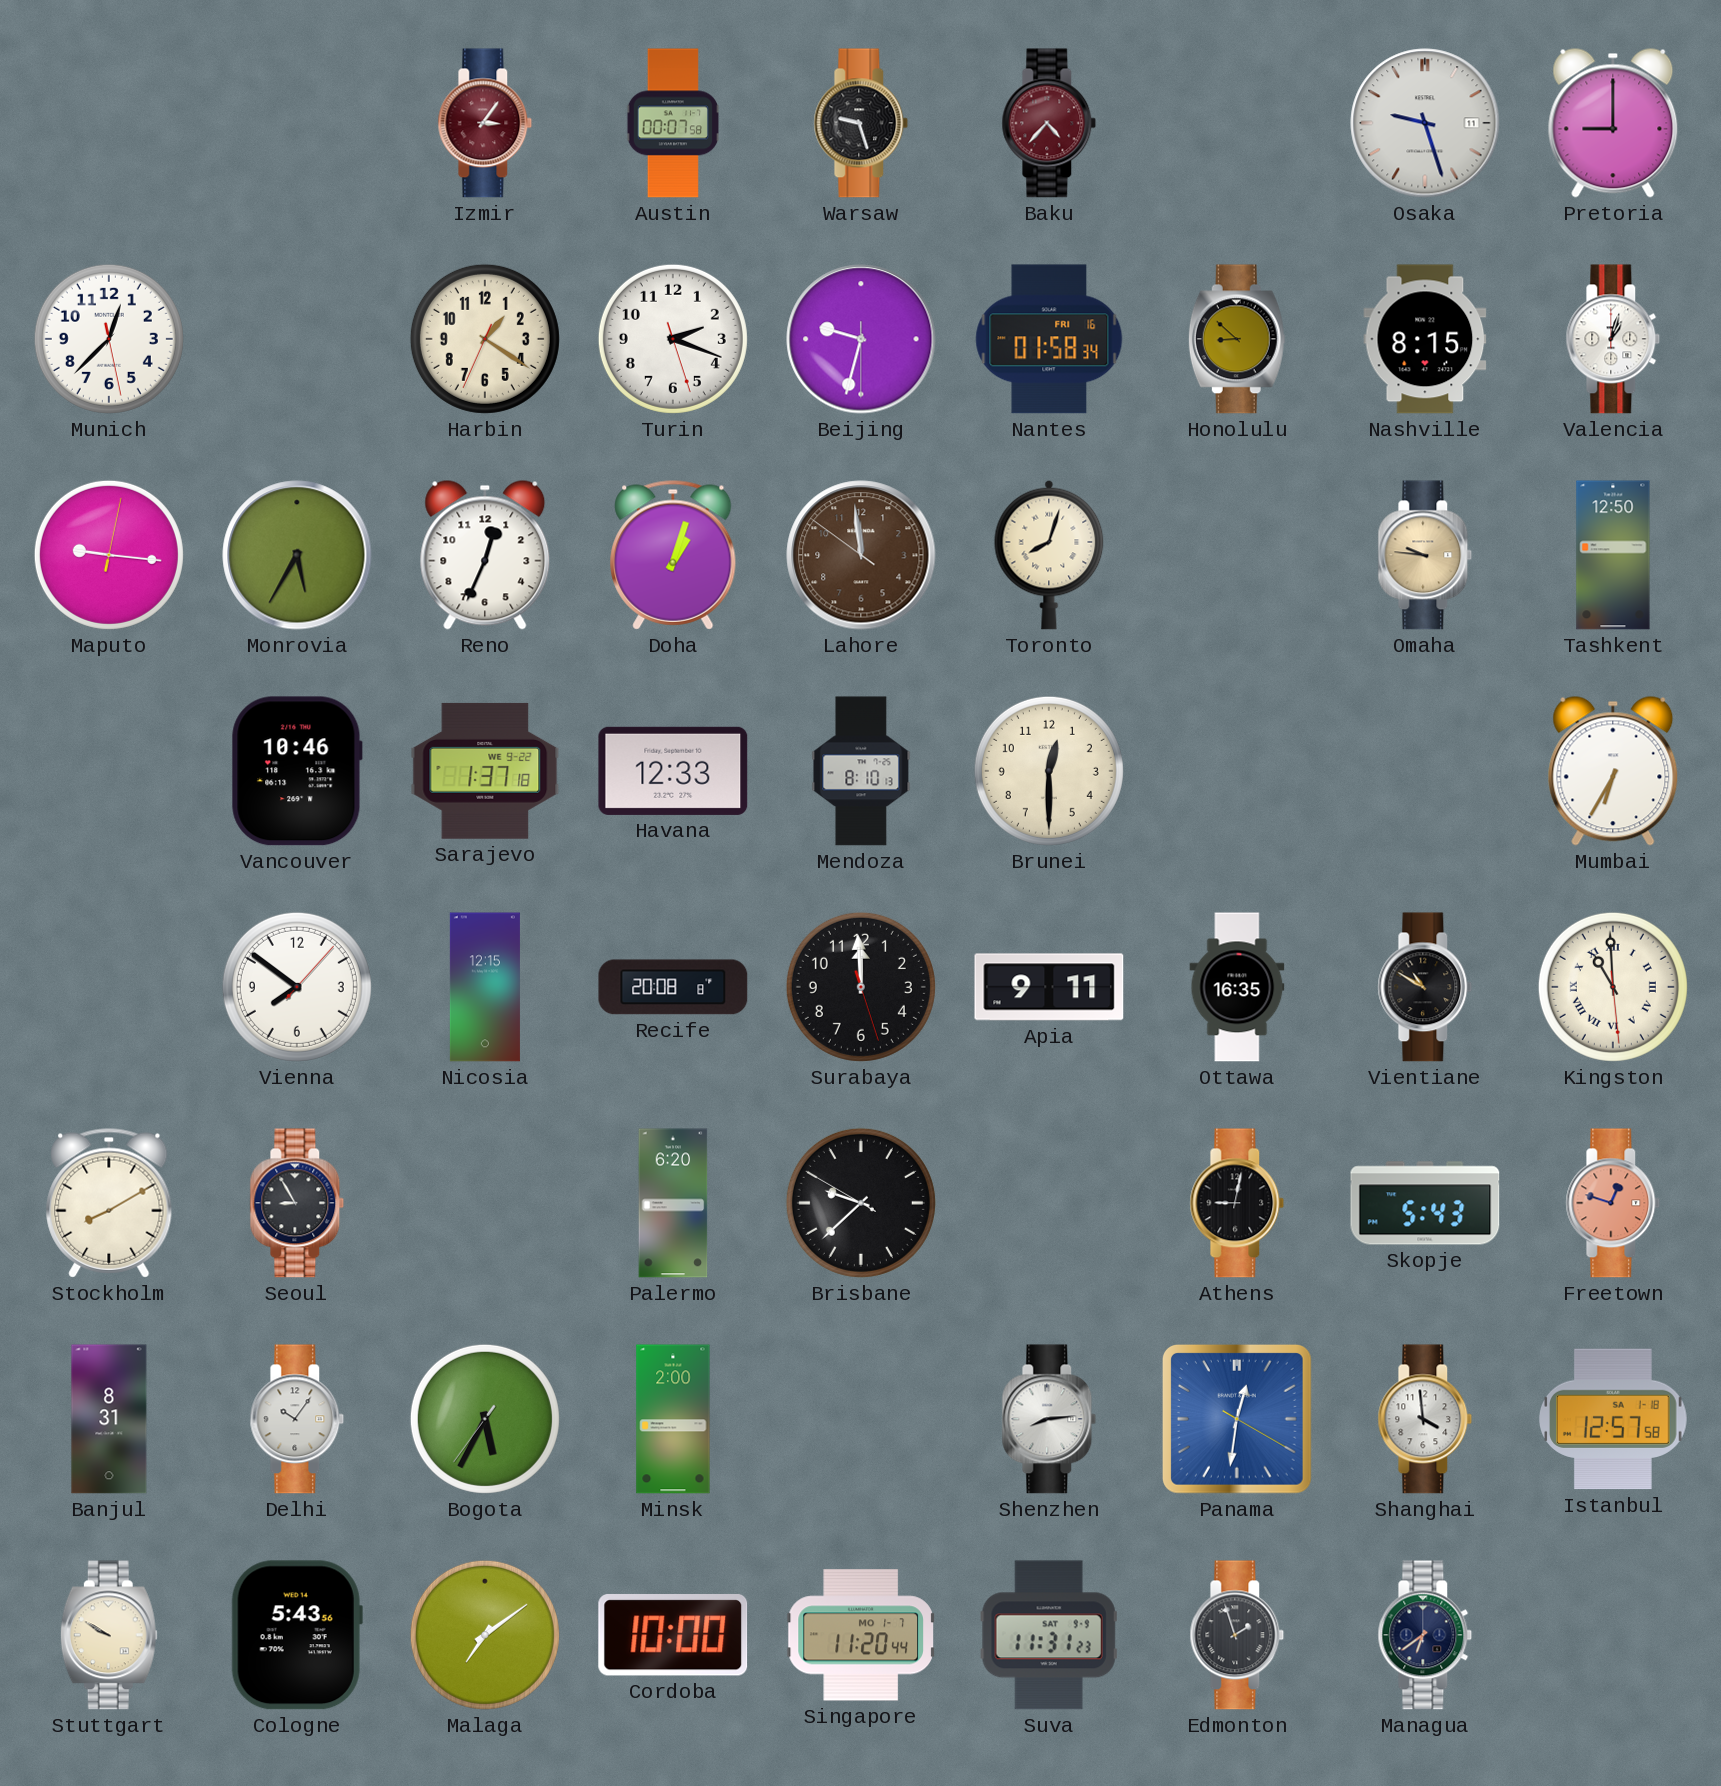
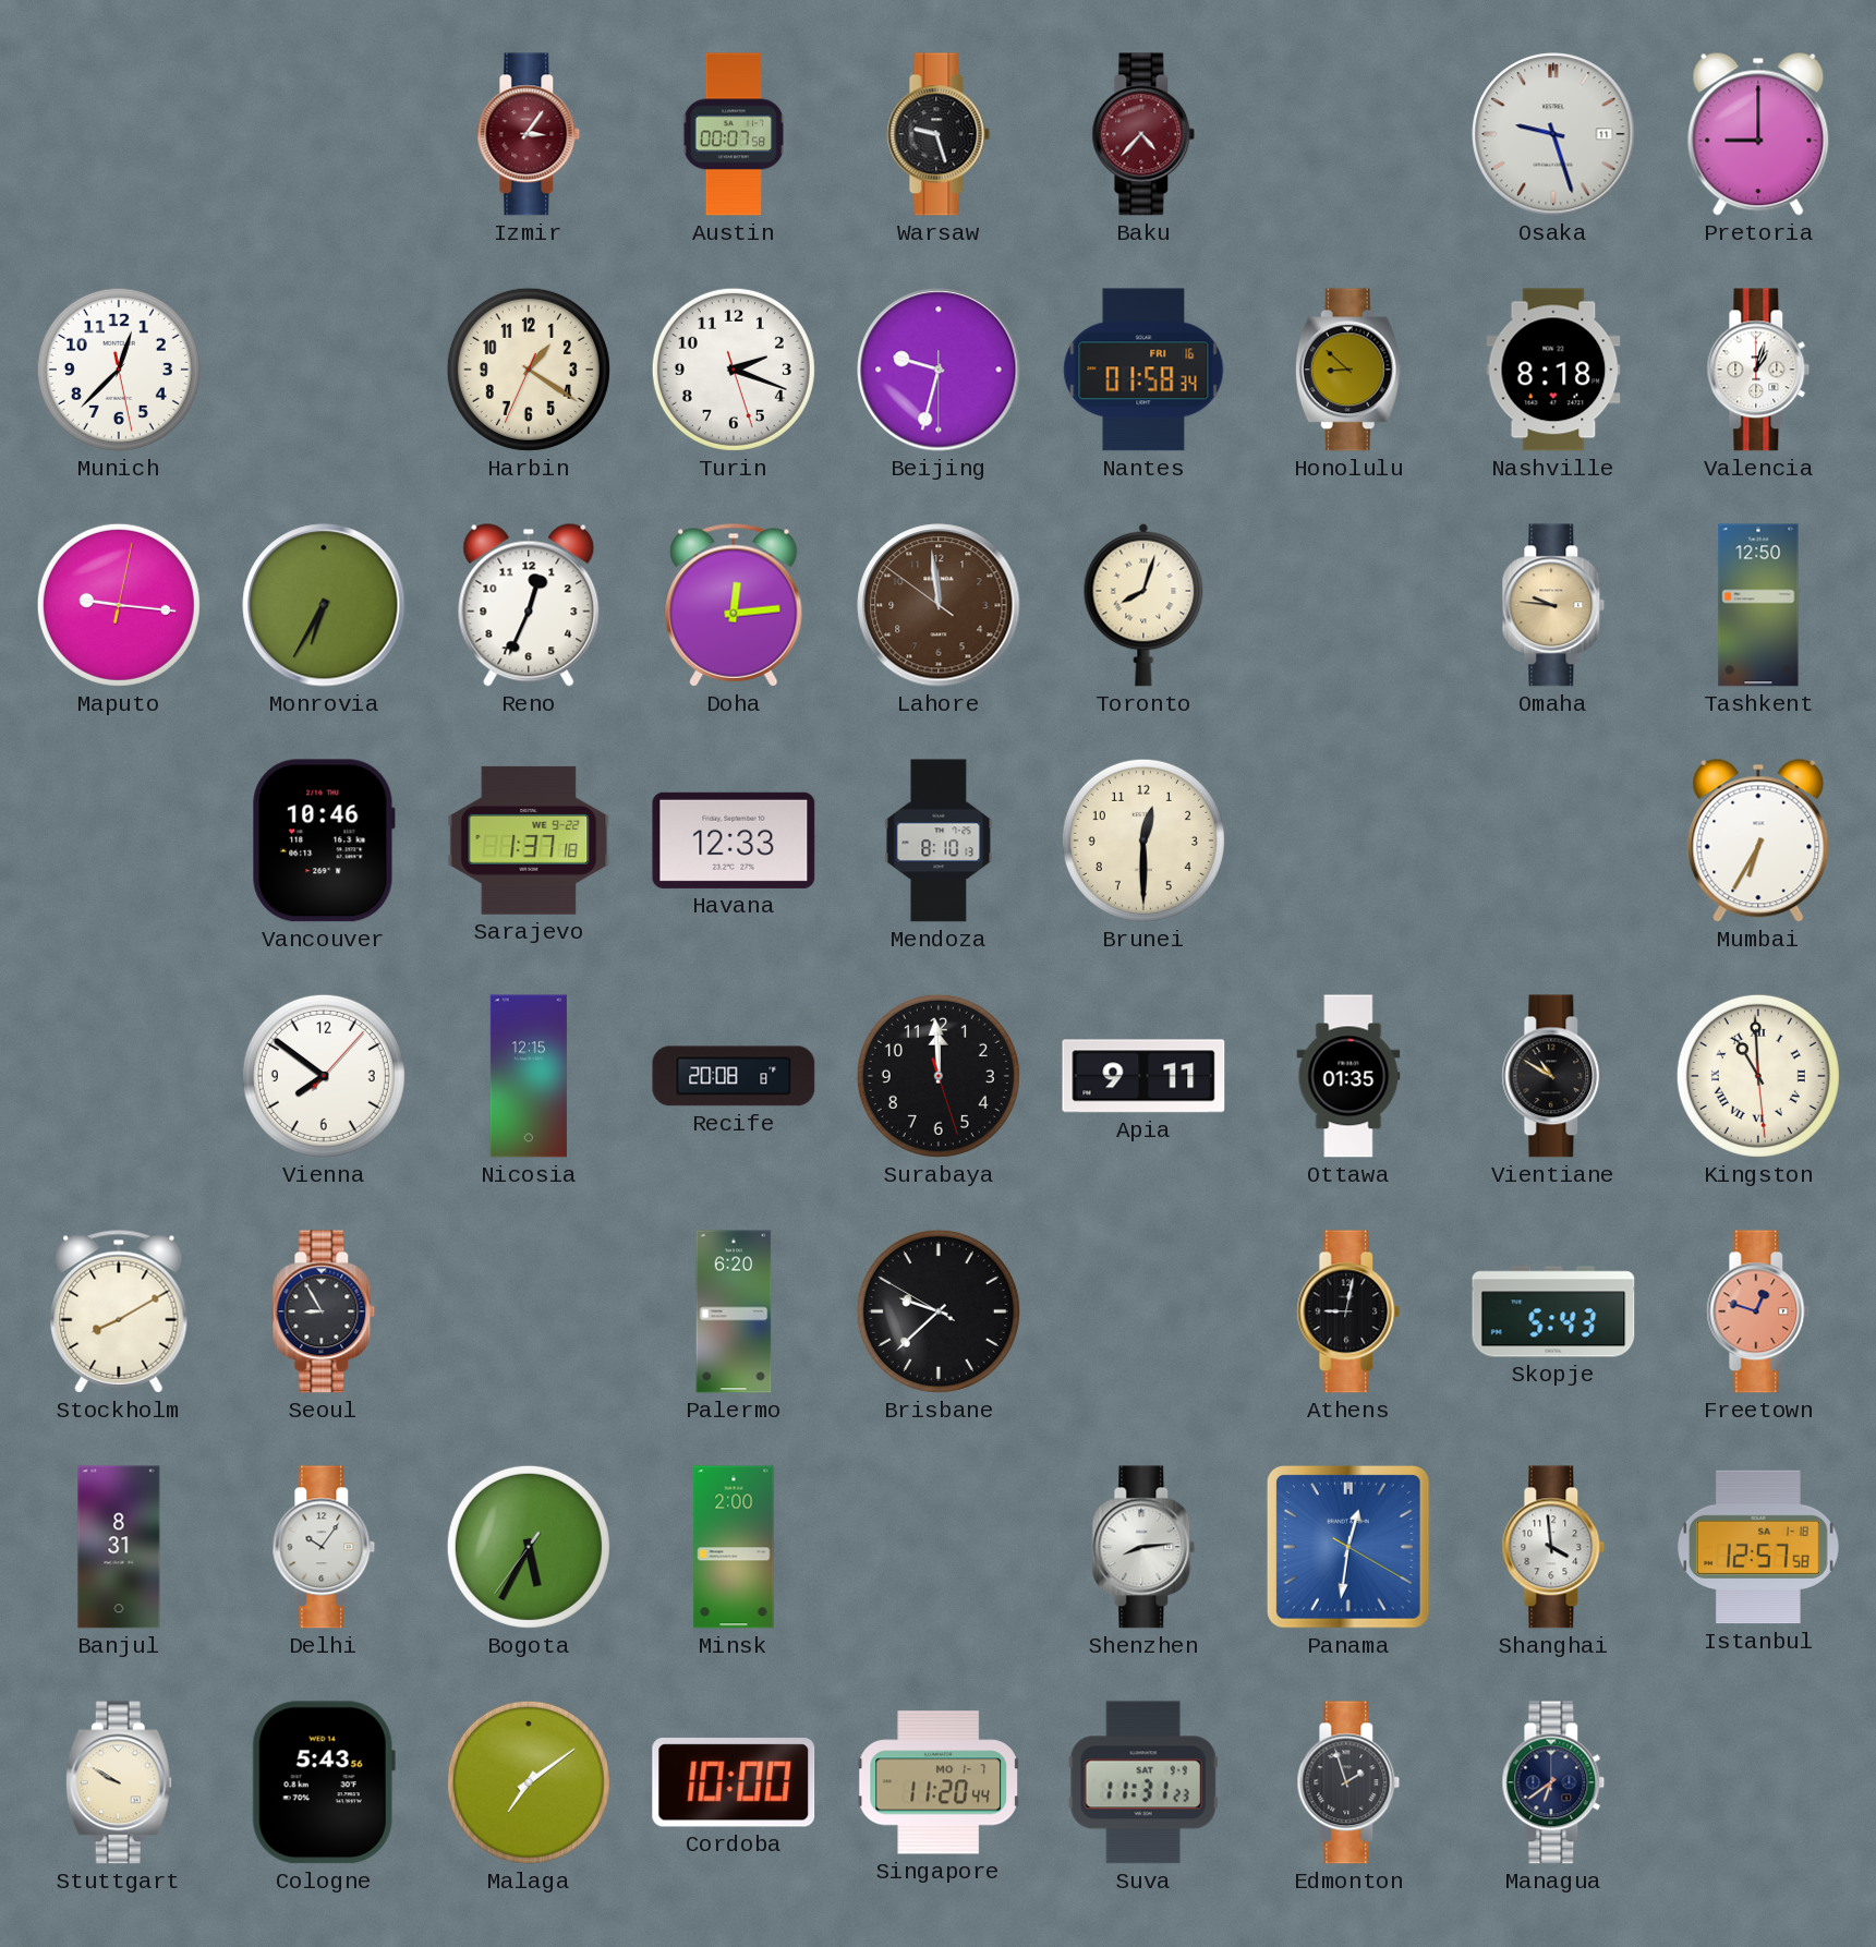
Nashville: 8:15 -> 8:18 (1553, 370)
Monrovia: 5:35 -> 6:35 (324, 605)
Doha: 1:03 -> 12:14 (734, 605)
Ottawa: 16:35 -> 01:35 (1348, 1076)
